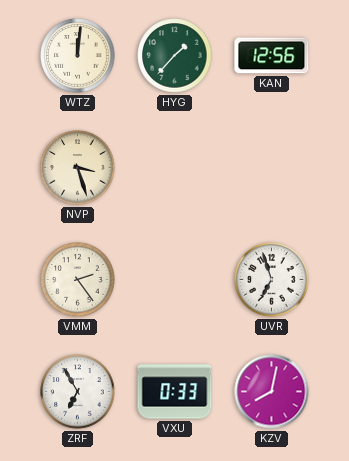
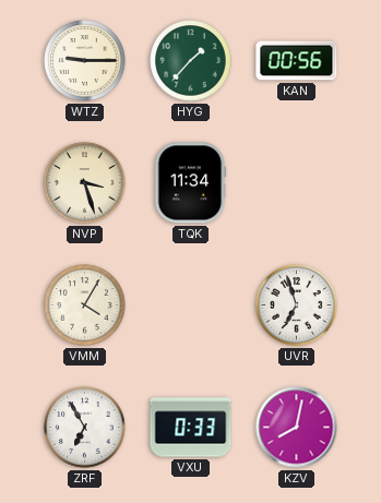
WTZ: 12:01 -> 9:15 (85, 61)
KAN: 12:56 -> 00:56 (297, 61)
TQK: none -> 11:34 (190, 183)
VMM: 2:24 -> 4:05 (85, 306)
